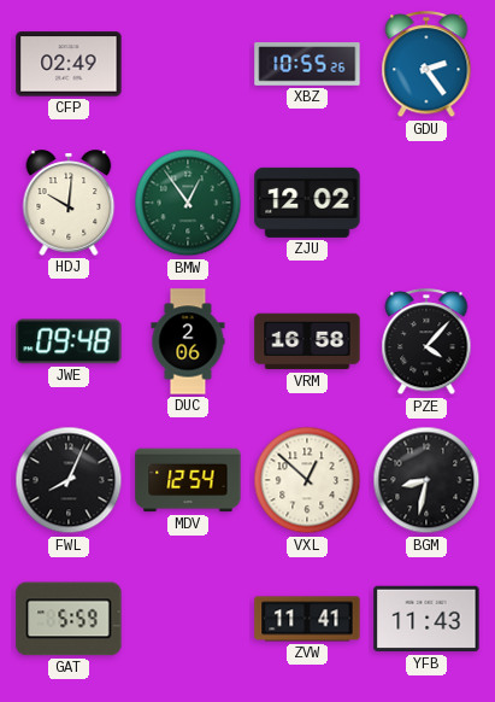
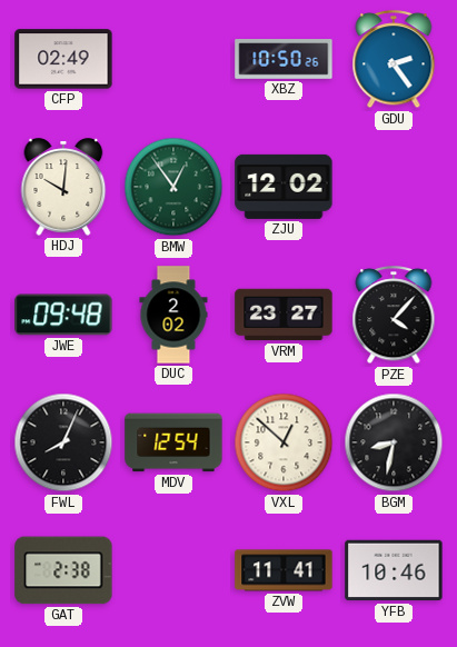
XBZ: 10:55 -> 10:50 (284, 59)
DUC: 2:06 -> 2:02 (173, 315)
VRM: 16:58 -> 23:27 (284, 315)
GAT: 5:59 -> 2:38 (63, 570)
YFB: 11:43 -> 10:46 (394, 570)
